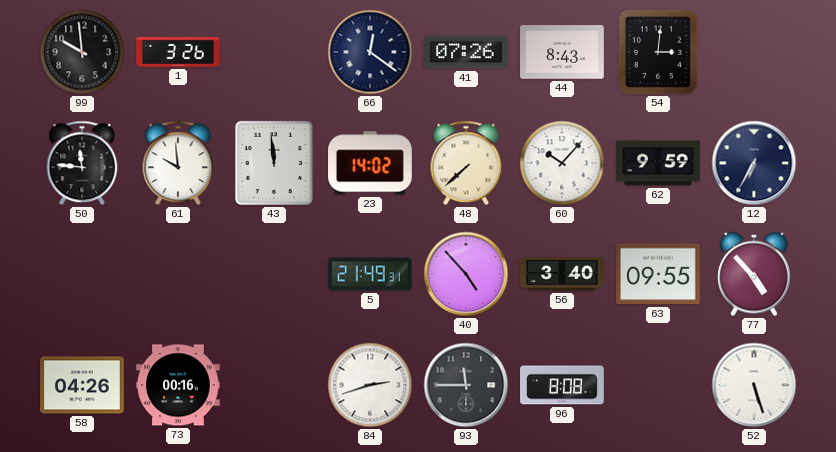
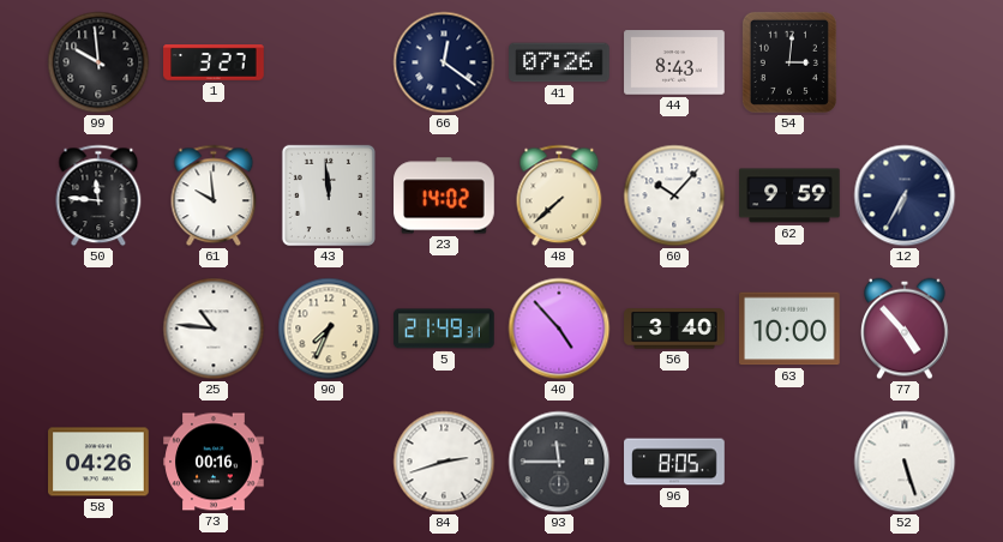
1: 3:26 -> 3:27 (214, 62)
25: none -> 10:46 (214, 329)
90: none -> 7:34 (329, 329)
63: 09:55 -> 10:00 (789, 329)
96: 8:08 -> 8:05 (674, 462)
